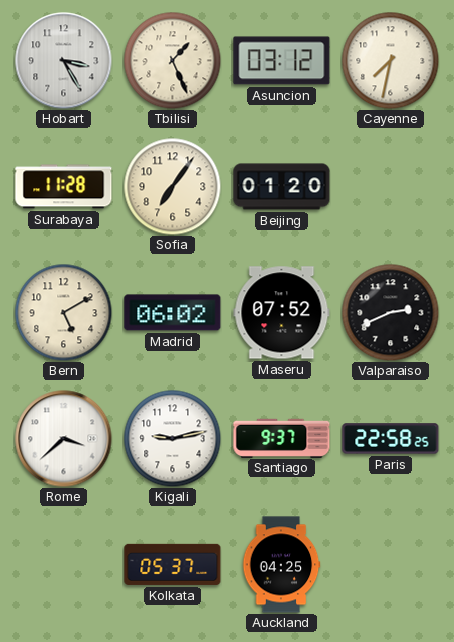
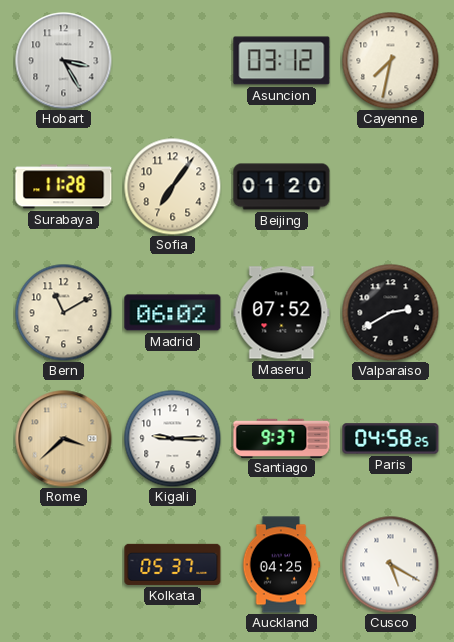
Tbilisi: 1:26 -> none (172, 60)
Bern: 5:10 -> 11:10 (63, 312)
Valparaiso: 2:41 -> 2:40 (390, 312)
Rome dial: white -> champagne (64, 439)
Kigali: 9:13 -> 9:15 (172, 438)
Paris: 22:58 -> 04:58 (391, 439)
Cusco: none -> 5:20 (390, 564)
